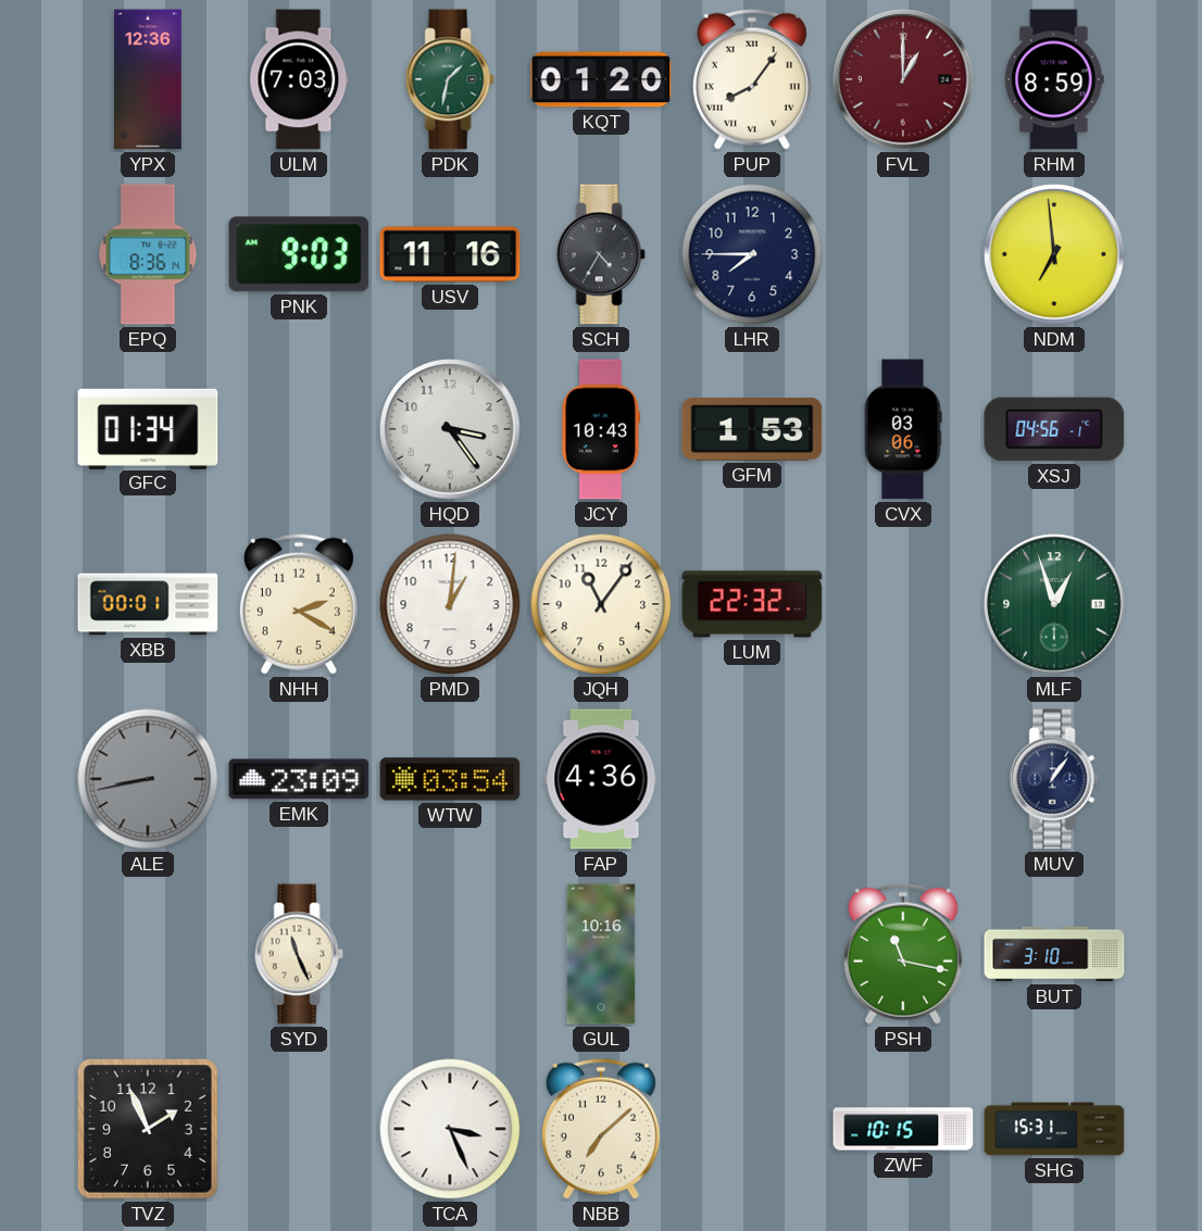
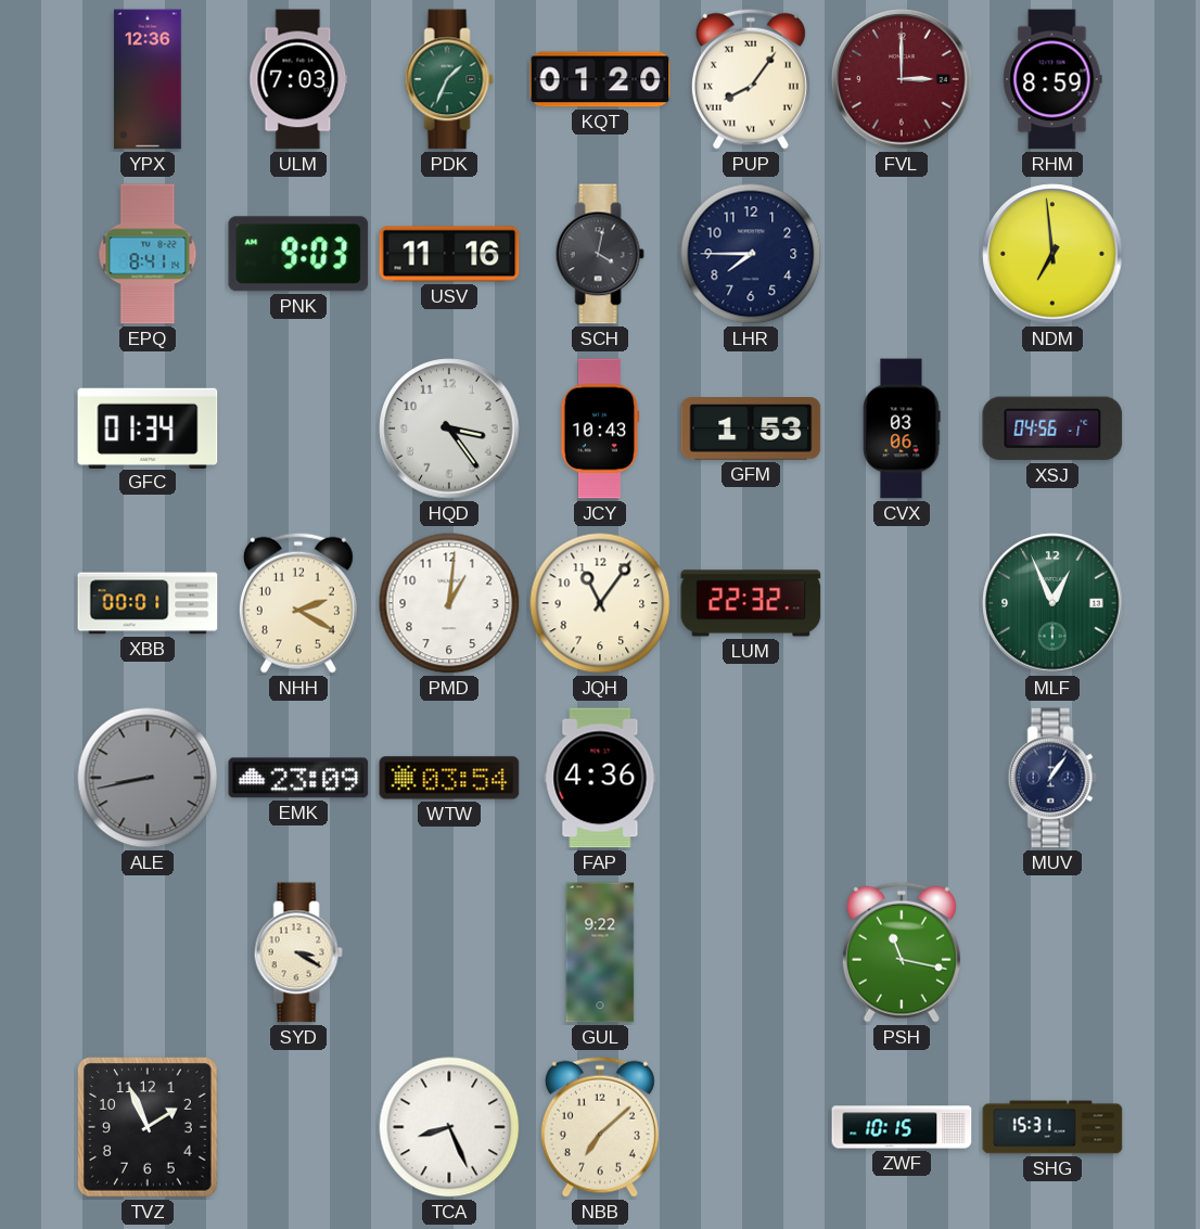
PDK: 1:32 -> 1:34 (449, 79)
FVL: 1:00 -> 3:00 (902, 79)
EPQ: 8:36 -> 8:41 (148, 254)
SCH: 4:35 -> 4:02 (600, 254)
MLF: 12:57 -> 12:56 (1052, 603)
SYD: 11:26 -> 3:20 (298, 952)
GUL: 10:16 -> 9:22 (600, 952)
BUT: 3:10 -> none (1054, 954)
TCA: 3:26 -> 8:26 (449, 1127)
